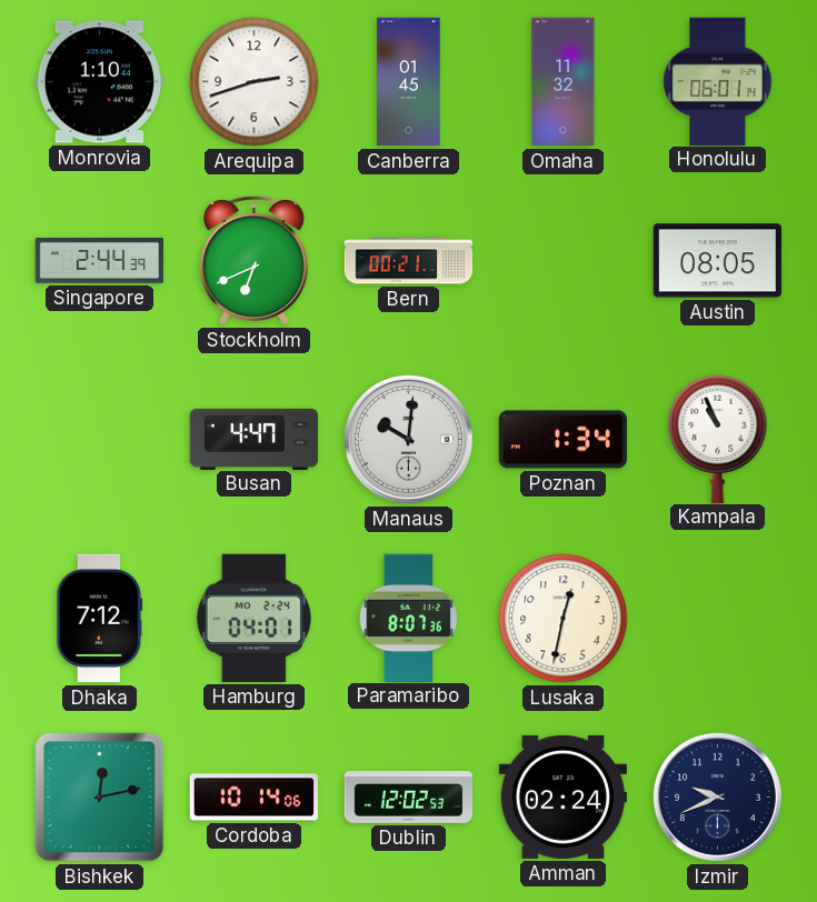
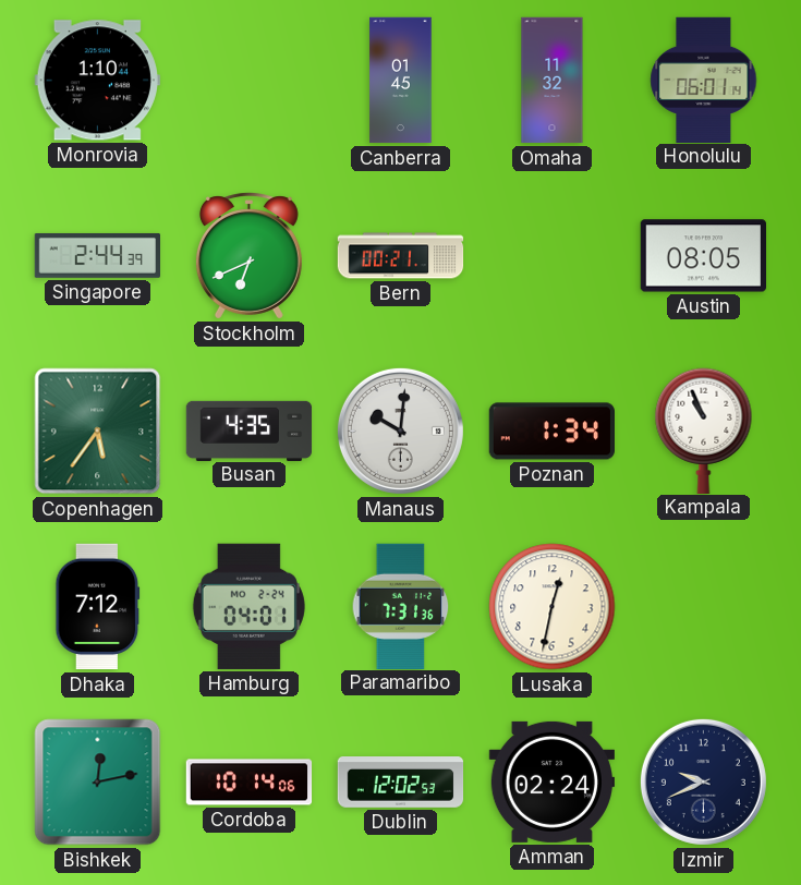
Arequipa: 2:42 -> none (255, 82)
Copenhagen: none -> 5:36 (98, 432)
Busan: 4:47 -> 4:35 (250, 431)
Paramaribo: 8:07 -> 7:31 (401, 606)
